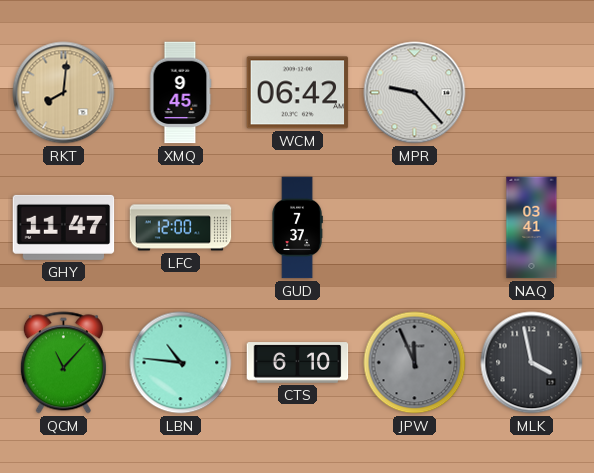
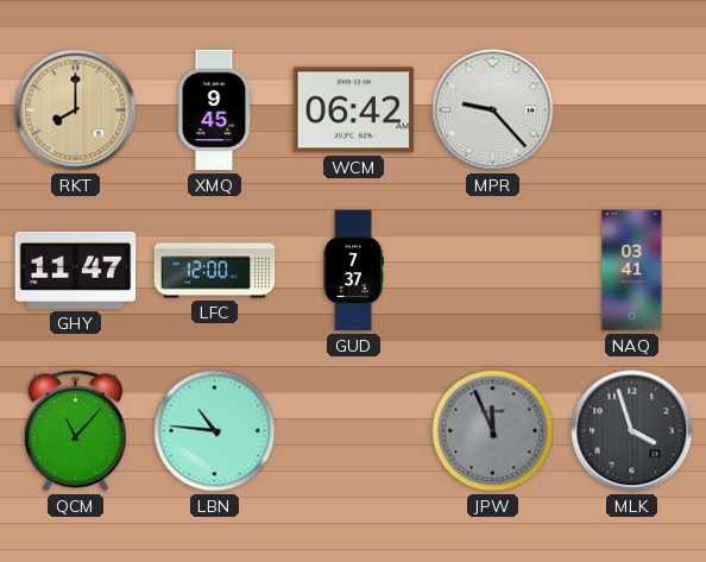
RKT: 8:01 -> 8:00 (76, 110)
CTS: 6:10 -> none (298, 363)
MLK: 3:58 -> 3:57 (632, 431)
